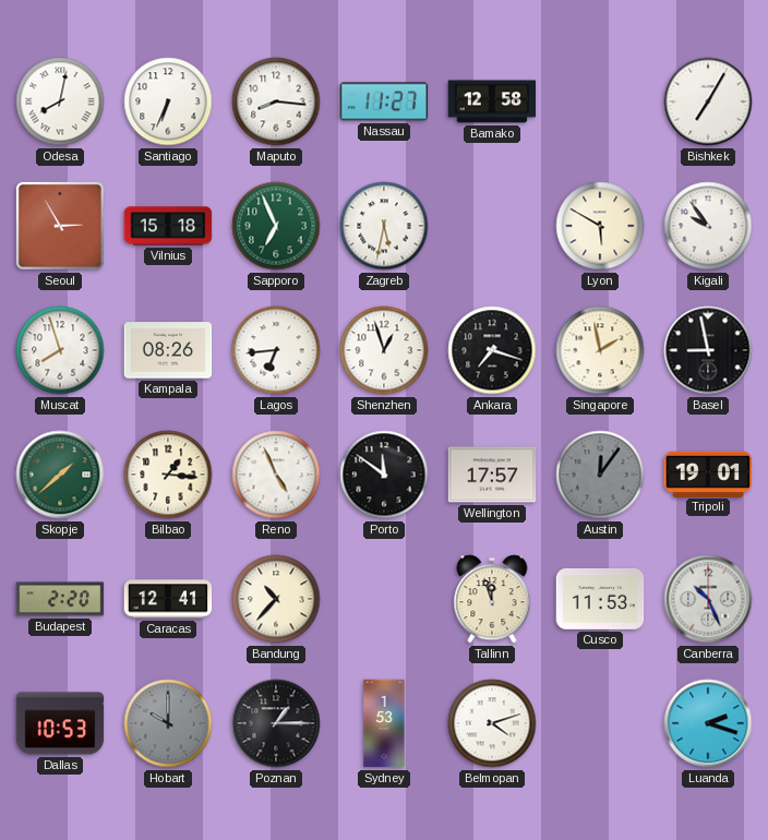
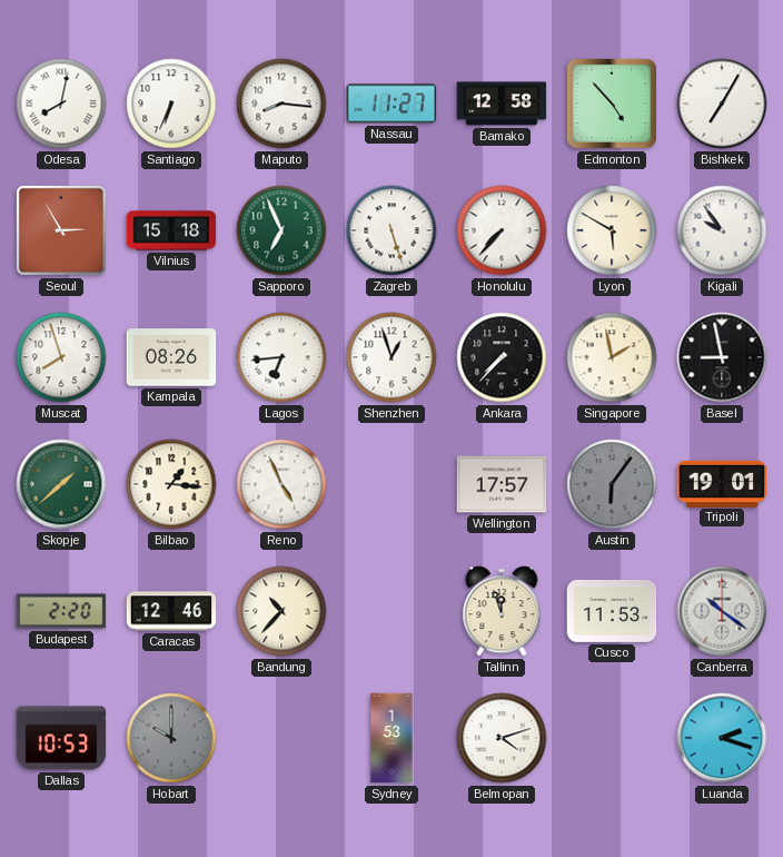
Edmonton: none -> 4:53 (612, 104)
Zagreb: 5:32 -> 5:27 (391, 230)
Honolulu: none -> 7:37 (502, 230)
Ankara: 7:18 -> 7:37 (502, 357)
Porto: 11:51 -> none (384, 475)
Austin: 12:06 -> 6:06 (612, 484)
Caracas: 12:41 -> 12:46 (171, 611)
Canberra: 10:26 -> 10:21 (722, 611)
Poznan: 1:15 -> none (276, 723)
